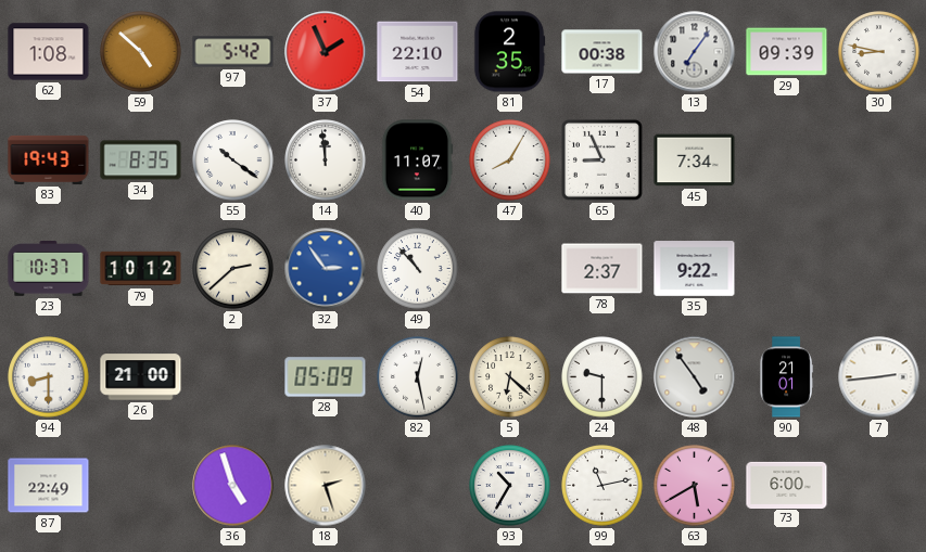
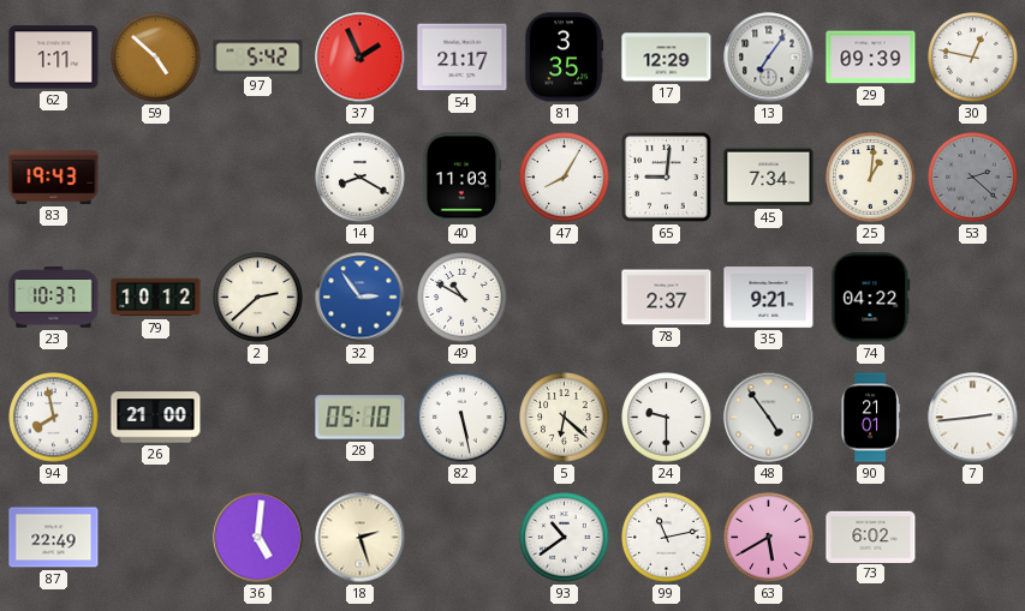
62: 1:08 -> 1:11 (54, 58)
54: 22:10 -> 21:17 (463, 58)
81: 2:35 -> 3:35 (564, 58)
17: 00:38 -> 12:29 (667, 58)
30: 8:47 -> 12:47 (973, 58)
34: 8:35 -> none (141, 161)
55: 10:21 -> none (233, 161)
14: 11:59 -> 8:20 (360, 178)
40: 11:07 -> 11:03 (461, 178)
65: 8:56 -> 9:01 (666, 176)
25: none -> 1:01 (871, 178)
53: none -> 2:22 (973, 178)
49: 10:53 -> 10:50 (463, 298)
35: 9:22 -> 9:21 (769, 298)
74: none -> 04:22 (871, 298)
94: 8:30 -> 7:58 (54, 418)
28: 05:09 -> 05:10 (360, 418)
82: 12:28 -> 5:28 (463, 418)
36: 4:57 -> 5:01 (258, 538)
93: 10:35 -> 10:39 (565, 538)
73: 6:00 -> 6:02 (871, 537)
